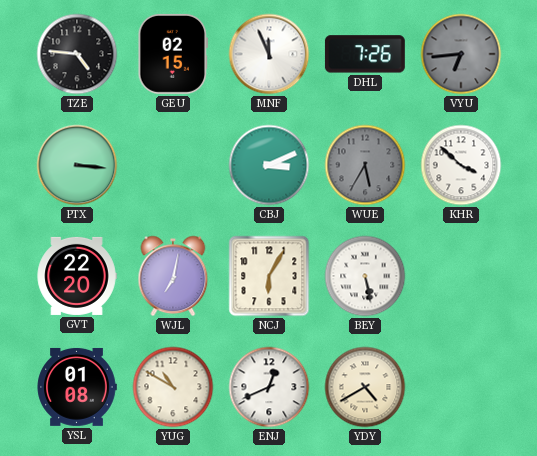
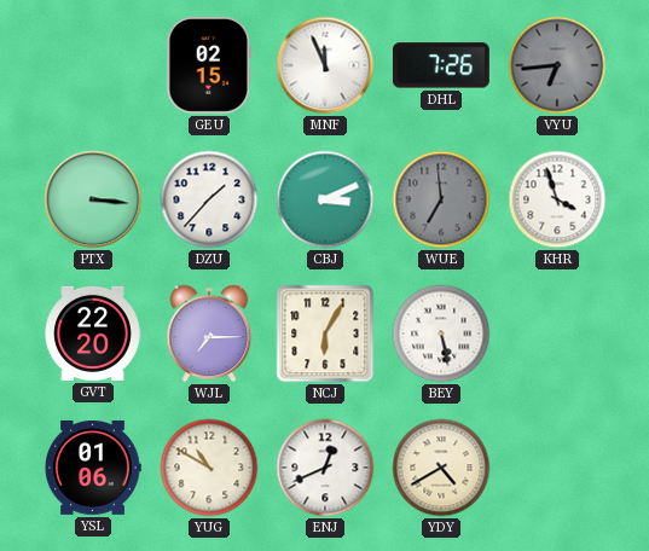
TZE: 4:46 -> none (77, 54)
DZU: none -> 1:37 (209, 199)
WUE: 5:35 -> 6:59 (441, 199)
KHR: 3:52 -> 3:57 (557, 199)
WJL: 7:02 -> 7:15 (209, 333)
YSL: 01:08 -> 01:06 (93, 468)
